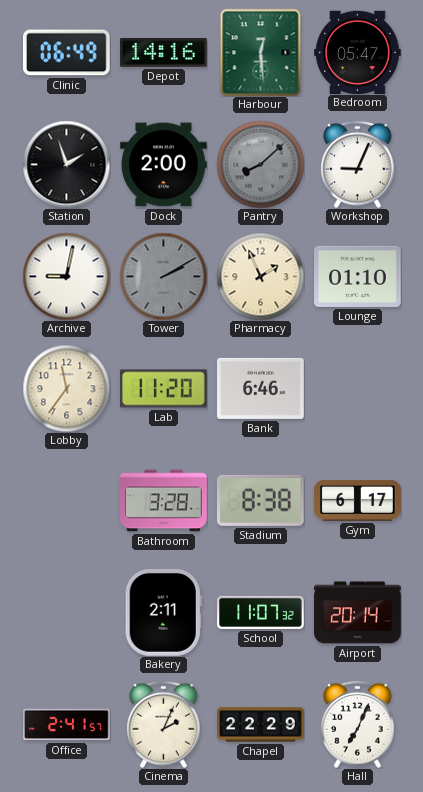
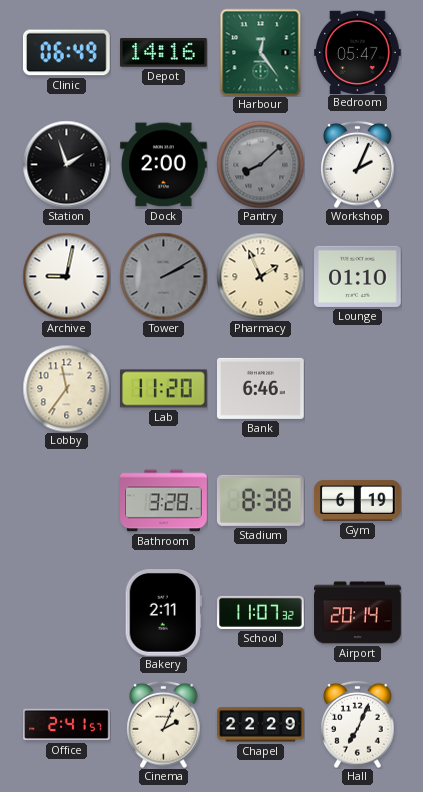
Harbour: 12:29 -> 12:24 (261, 52)
Workshop: 9:04 -> 2:04 (358, 164)
Gym: 6:17 -> 6:19 (358, 501)
